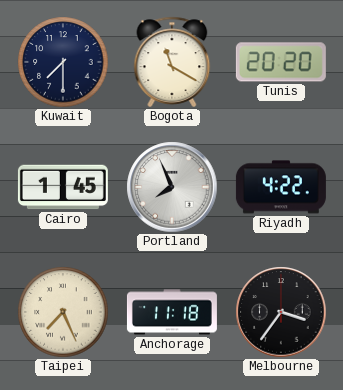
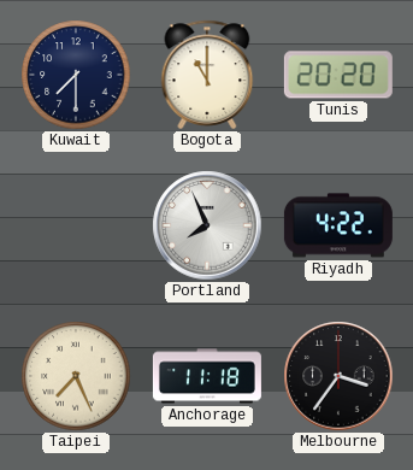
Bogota: 11:20 -> 11:00 (207, 75)
Cairo: 1:45 -> none (63, 187)
